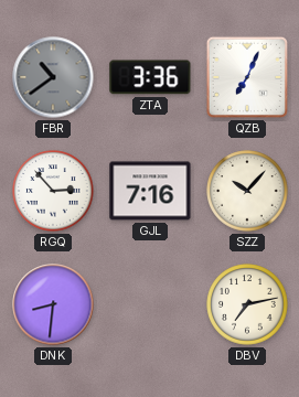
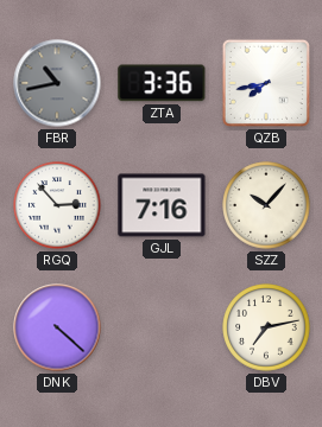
FBR: 10:39 -> 10:43 (57, 83)
QZB: 7:04 -> 7:43 (266, 83)
DNK: 8:31 -> 4:22 (57, 327)
